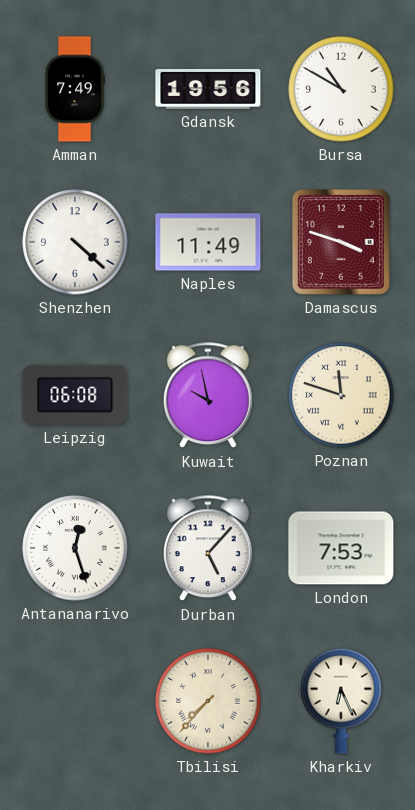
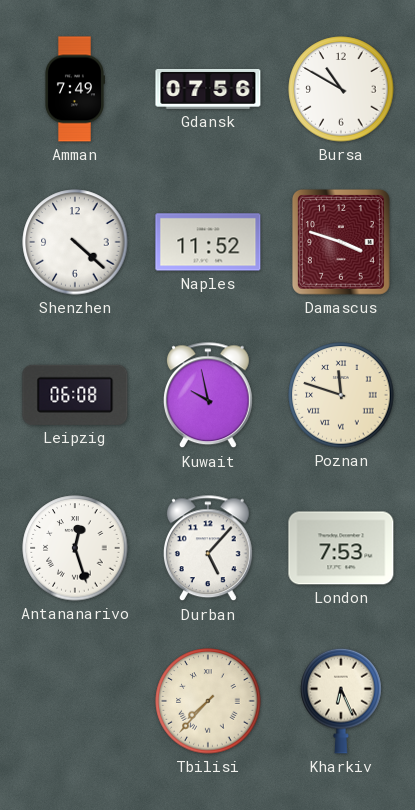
Gdansk: 19:56 -> 07:56 (208, 89)
Naples: 11:49 -> 11:52 (208, 242)
